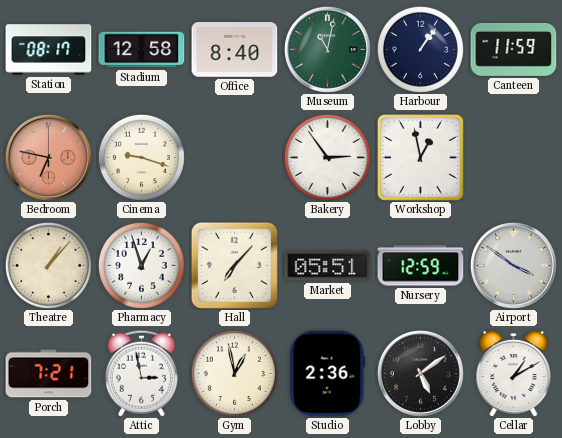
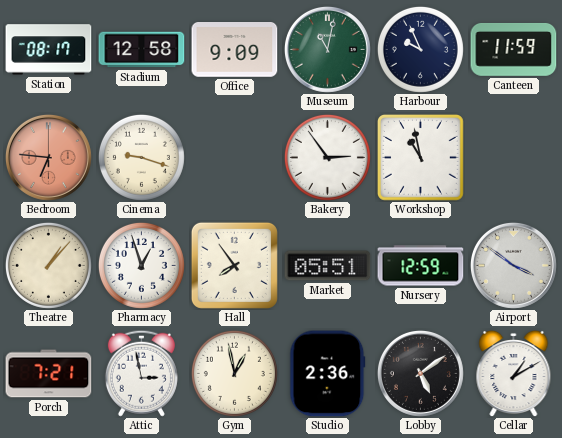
Office: 8:40 -> 9:09 (235, 50)
Harbour: 1:06 -> 9:56 (420, 49)
Bedroom: 6:47 -> 6:46 (48, 157)
Workshop: 12:58 -> 10:58 (420, 157)
Hall: 7:07 -> 7:54 (234, 265)
